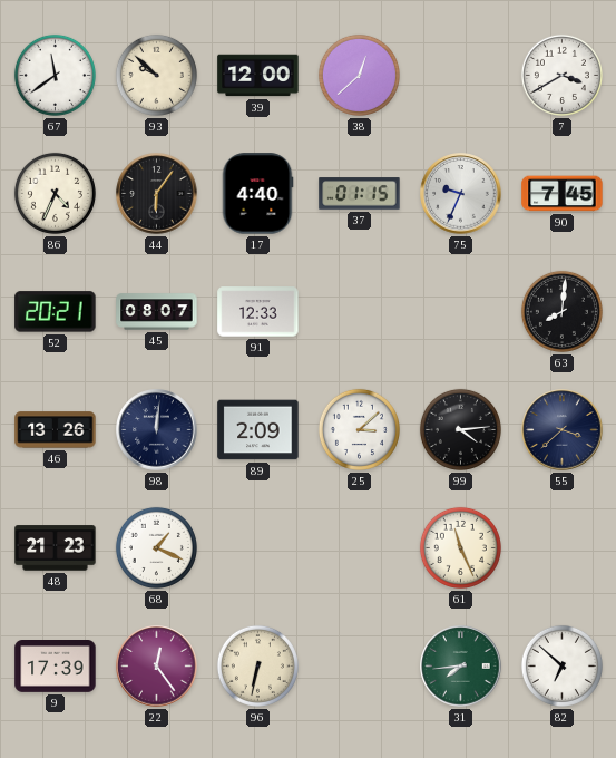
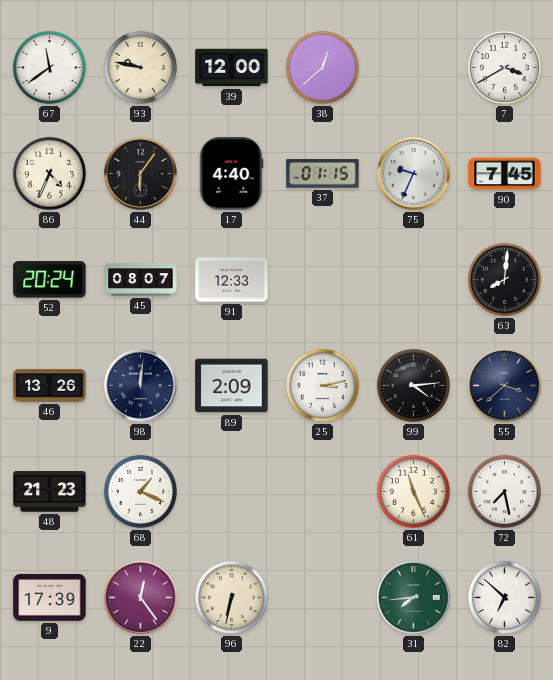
93: 9:52 -> 9:47 (140, 67)
52: 20:21 -> 20:24 (50, 280)
25: 3:08 -> 3:13 (322, 385)
72: none -> 7:28 (504, 491)
